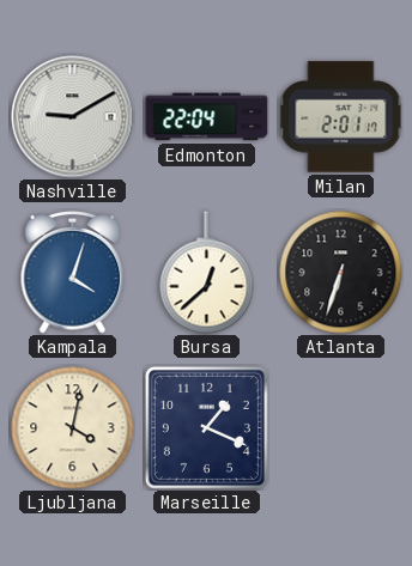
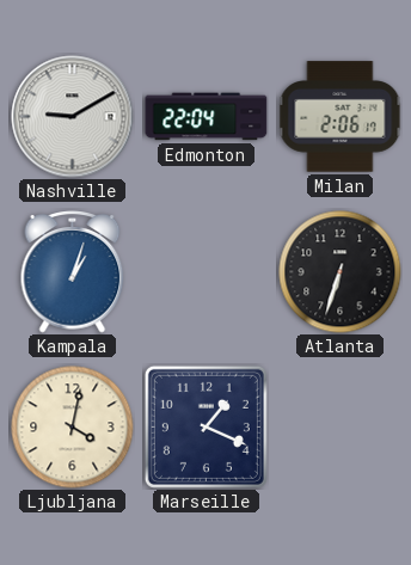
Milan: 2:01 -> 2:06 (341, 117)
Kampala: 4:03 -> 1:03 (73, 272)
Bursa: 12:38 -> none (207, 273)
